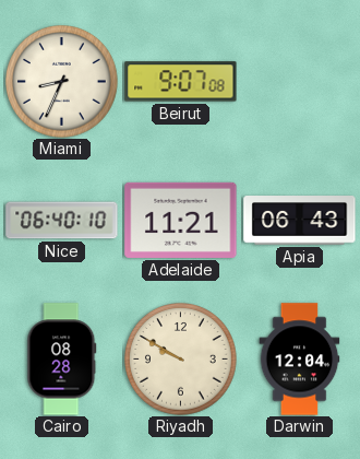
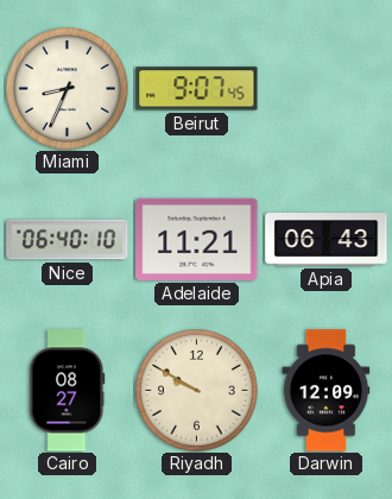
Beirut: 9:07:08 -> 9:07:45 (197, 89)
Cairo: 08:28 -> 08:27 (68, 391)
Darwin: 12:04 -> 12:09 (327, 391)
